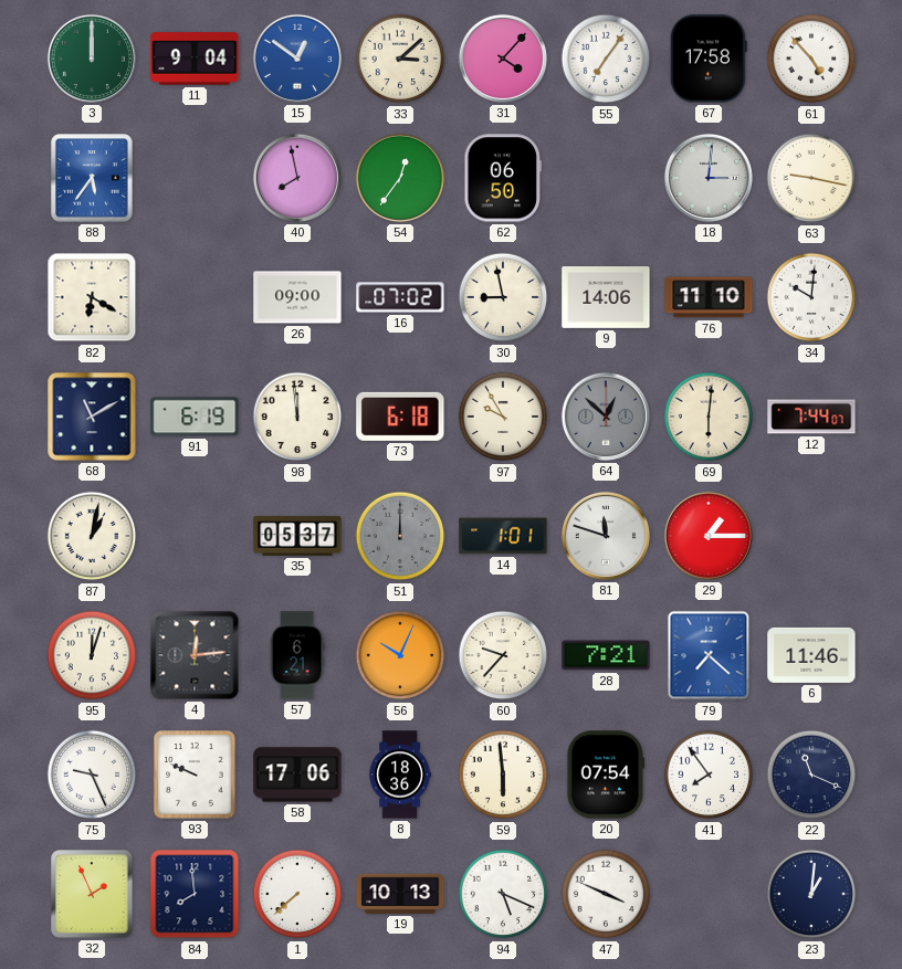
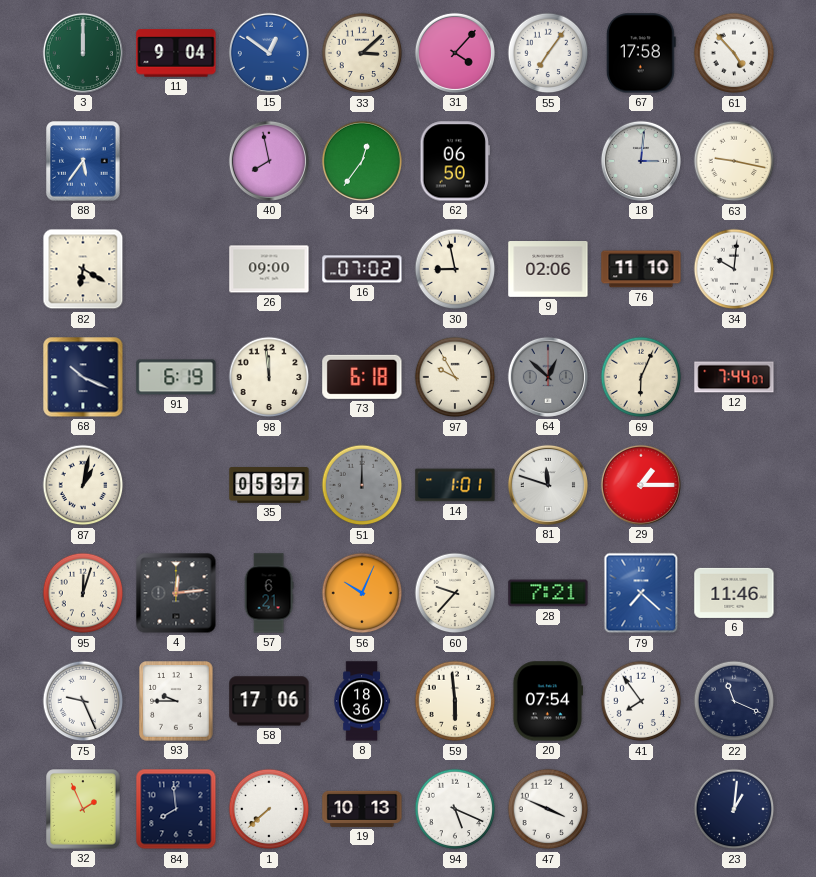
9: 14:06 -> 02:06 (548, 270)
68: 11:10 -> 10:19 (83, 377)
69: 6:01 -> 6:04 (641, 377)
93: 9:49 -> 9:45 (176, 701)
